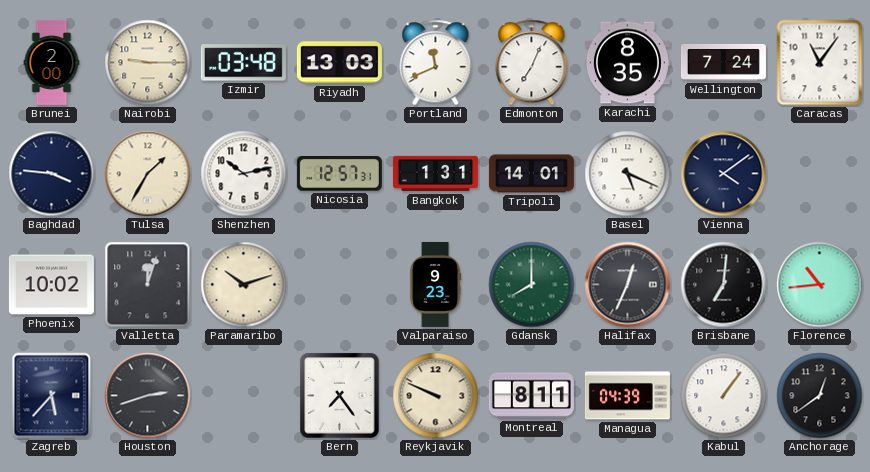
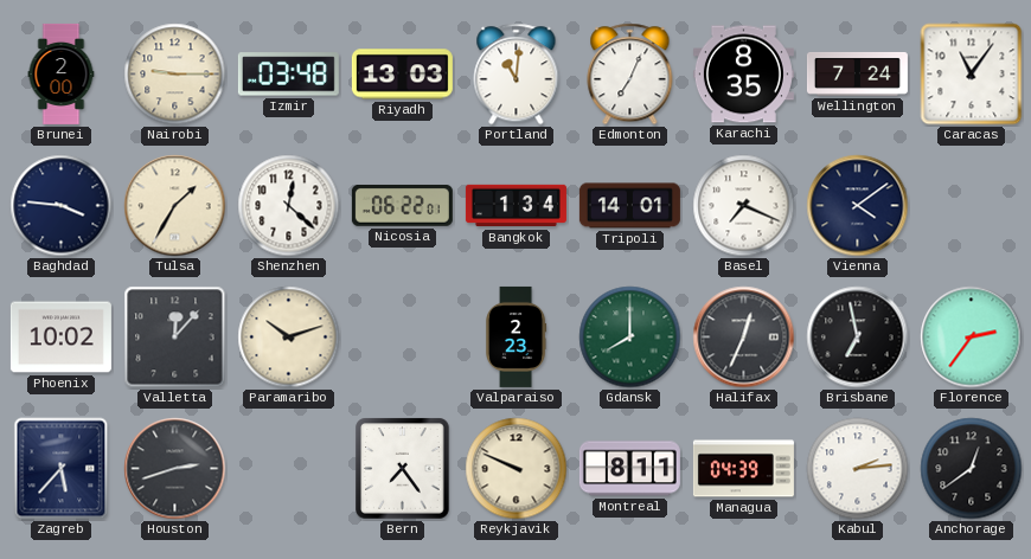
Portland: 11:41 -> 11:01 (517, 75)
Shenzhen: 10:13 -> 12:22 (289, 206)
Nicosia: 12:57 -> 06:22 (402, 205)
Bangkok: 1:31 -> 1:34 (515, 206)
Basel: 5:19 -> 7:19 (744, 206)
Valletta: 12:03 -> 12:07 (175, 338)
Valparaiso: 9:23 -> 2:23 (517, 336)
Brisbane: 7:01 -> 6:58 (858, 338)
Florence: 10:44 -> 2:36 (972, 338)
Kabul: 1:06 -> 2:14 (858, 469)
